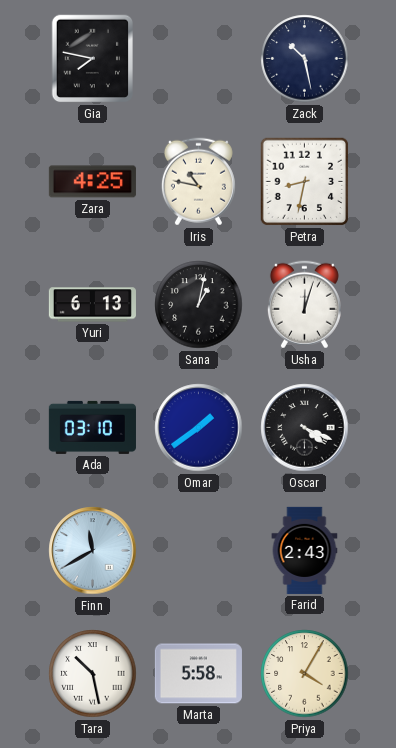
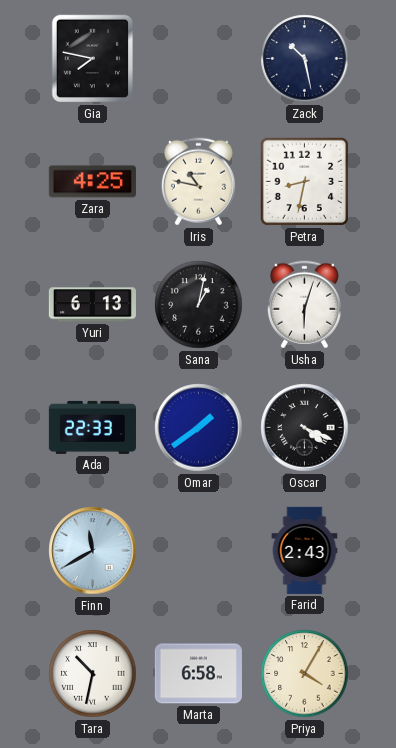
Usha: 12:03 -> 6:03 (304, 305)
Ada: 03:10 -> 22:33 (92, 427)
Tara: 10:28 -> 10:32 (93, 674)
Marta: 5:58 -> 6:58 (198, 674)
